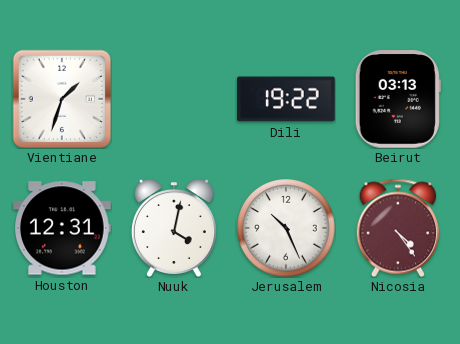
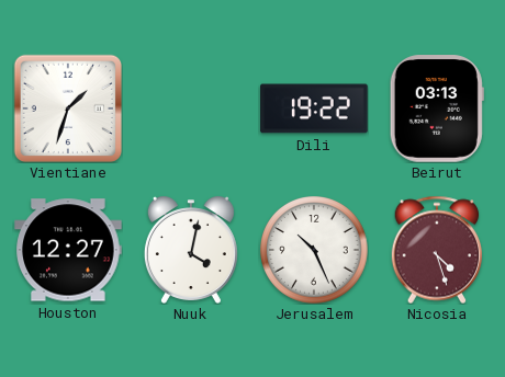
Houston: 12:31 -> 12:27 (68, 250)
Nicosia: 4:24 -> 4:27 (437, 250)
